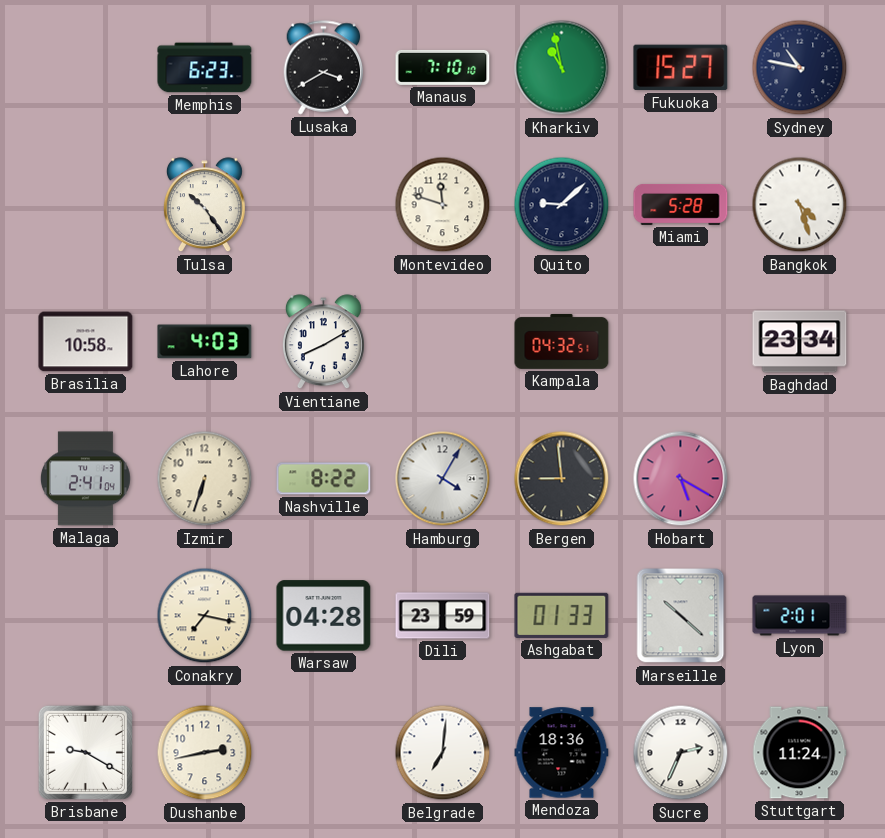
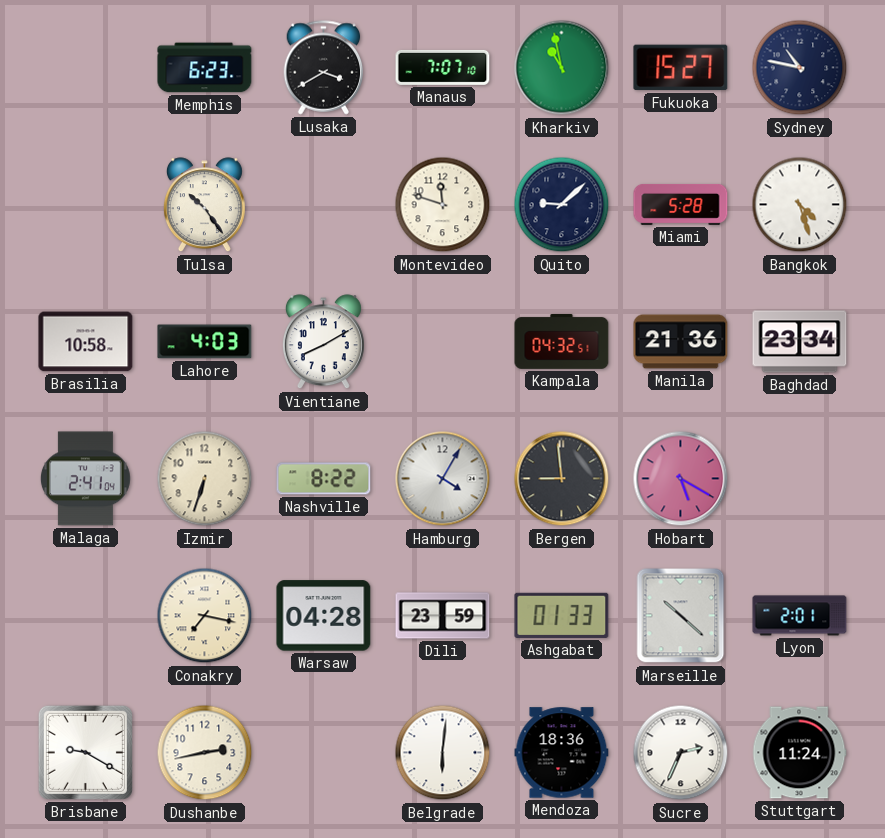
Manaus: 7:10 -> 7:07 (443, 67)
Manila: none -> 21:36 (681, 342)
Belgrade: 7:01 -> 6:01 (443, 753)
